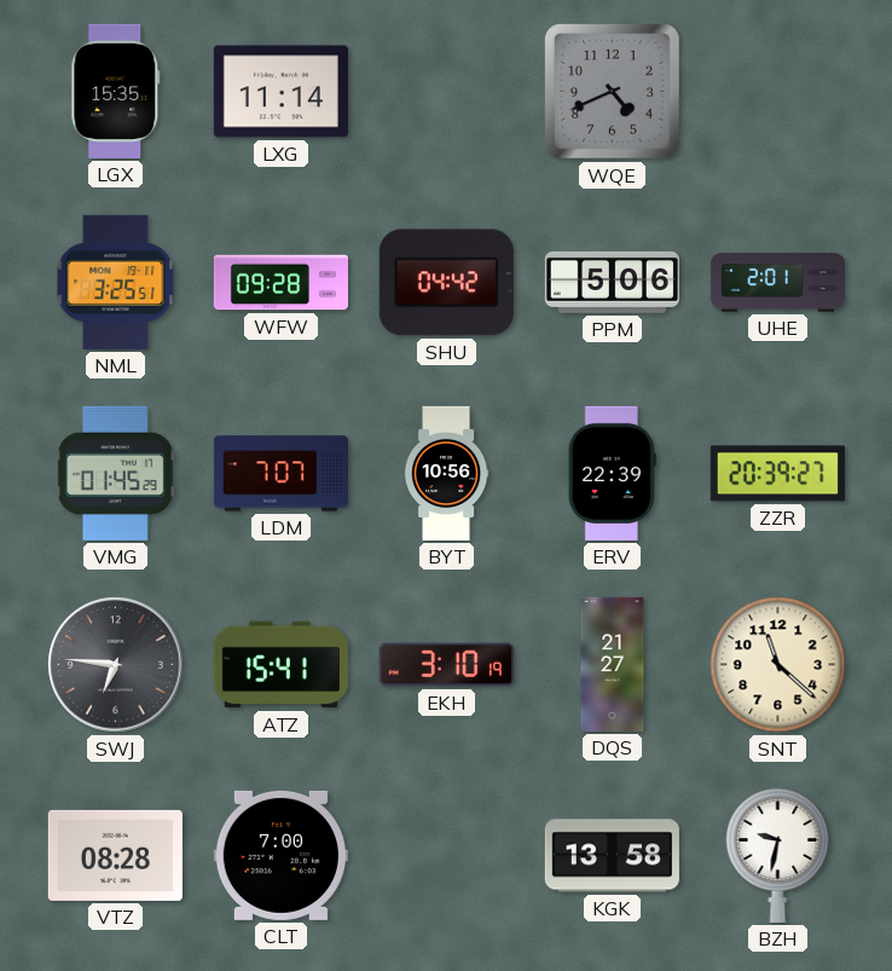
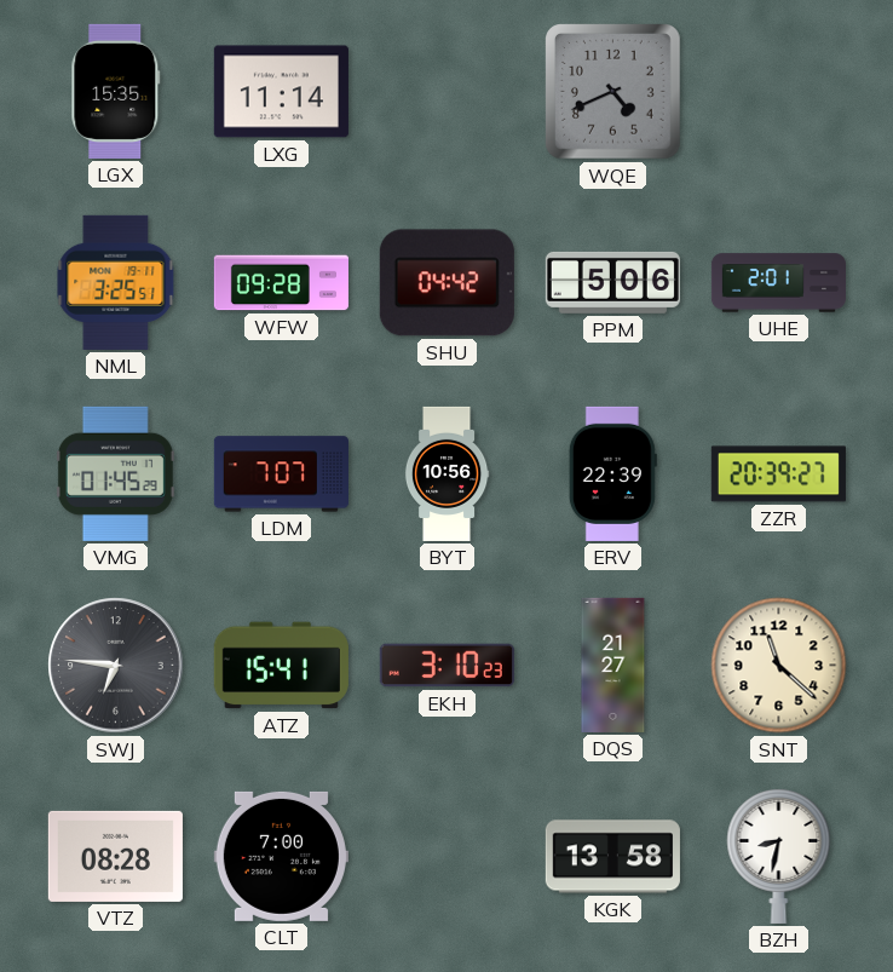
EKH: 3:10:19 -> 3:10:23 (447, 666)
BZH: 9:32 -> 8:32 (779, 856)
